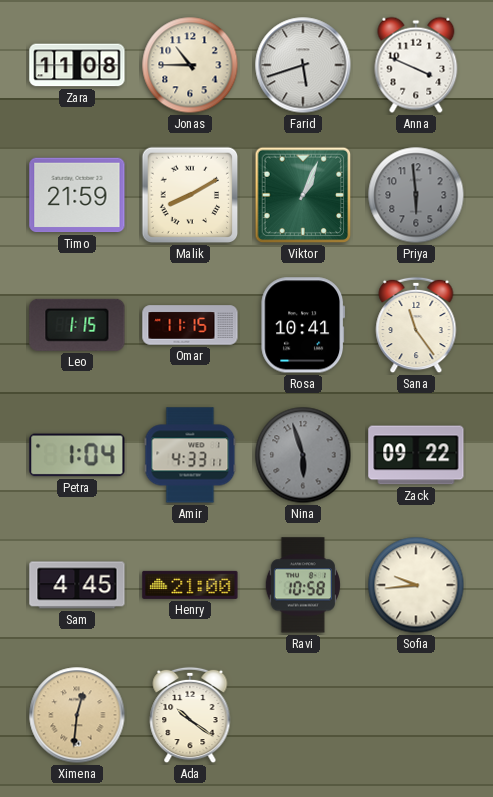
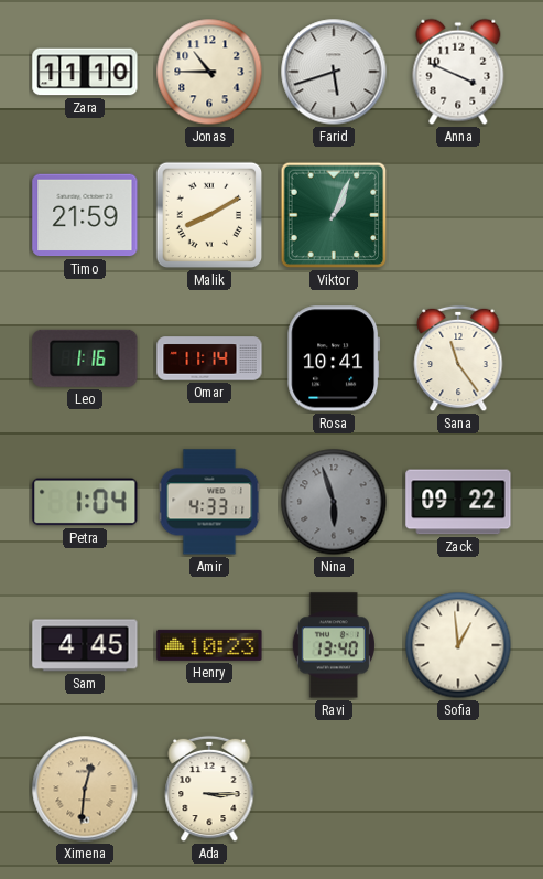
Zara: 11:08 -> 11:10 (85, 72)
Priya: 5:59 -> none (416, 195)
Leo: 1:15 -> 1:16 (85, 358)
Omar: 11:15 -> 11:14 (209, 358)
Henry: 21:00 -> 10:23 (209, 645)
Ravi: 10:58 -> 13:40 (334, 645)
Sofia: 9:44 -> 12:59 (458, 645)
Ada: 10:21 -> 3:15 (209, 789)
